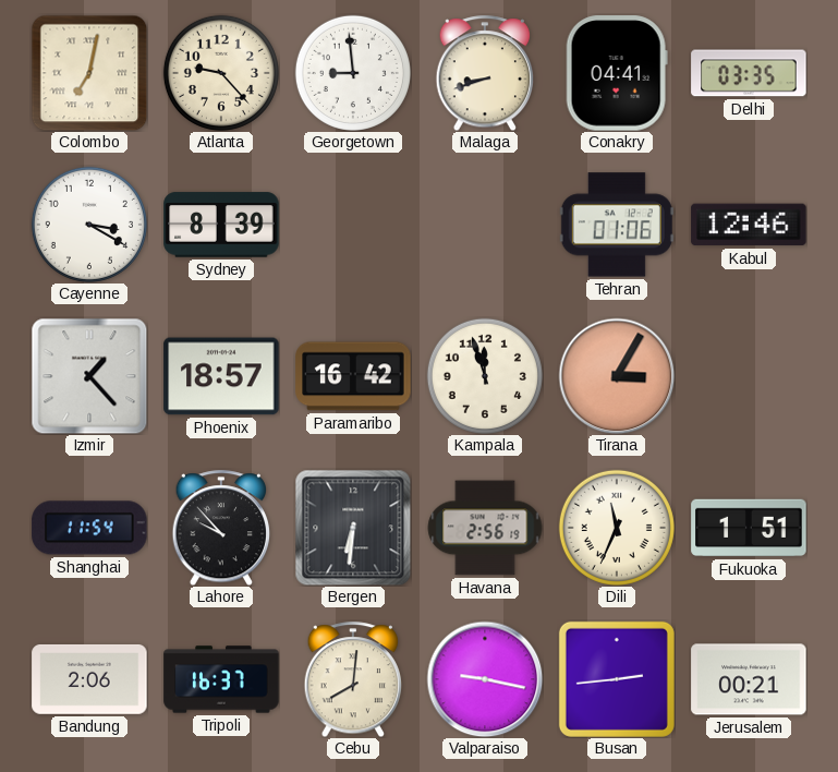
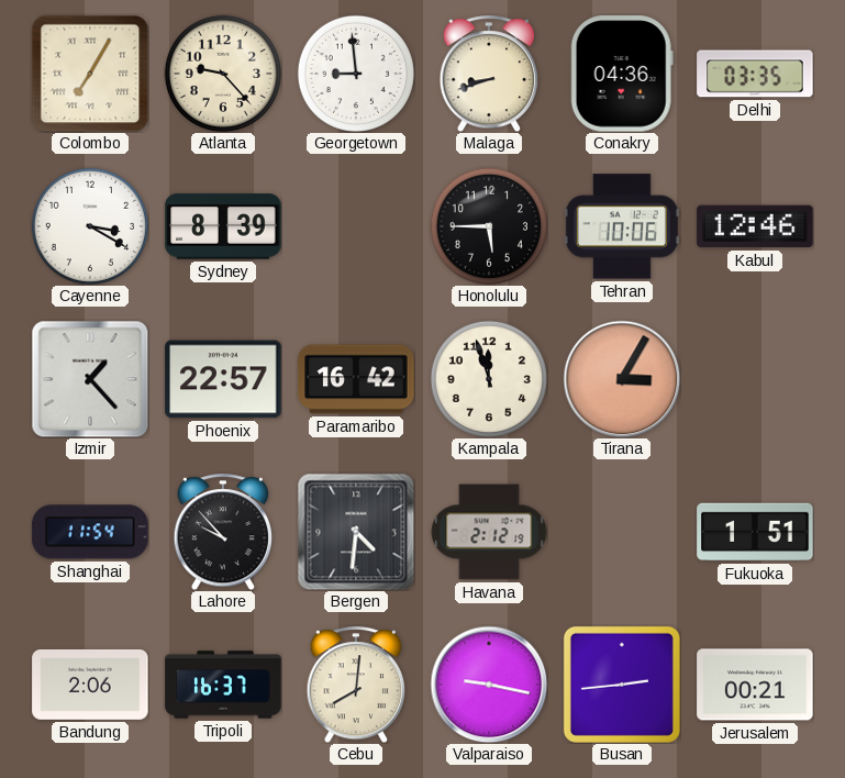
Colombo: 7:02 -> 7:05 (90, 74)
Conakry: 04:41 -> 04:36 (622, 74)
Honolulu: none -> 5:45 (489, 226)
Tehran: 01:06 -> 10:06 (622, 226)
Phoenix: 18:57 -> 22:57 (223, 379)
Bergen: 6:31 -> 4:31 (356, 532)
Havana: 2:56 -> 2:12 (489, 532)
Dili: 11:34 -> none (617, 528)
